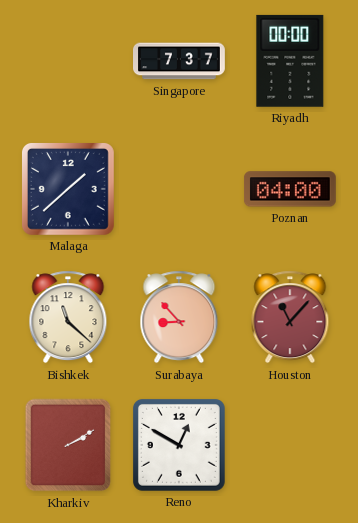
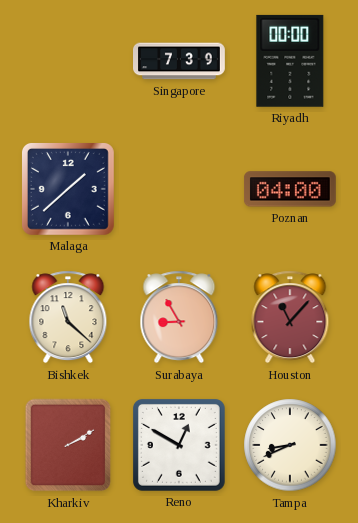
Singapore: 7:37 -> 7:39 (179, 61)
Surabaya: 8:53 -> 8:55 (179, 317)
Tampa: none -> 8:41 (290, 445)
